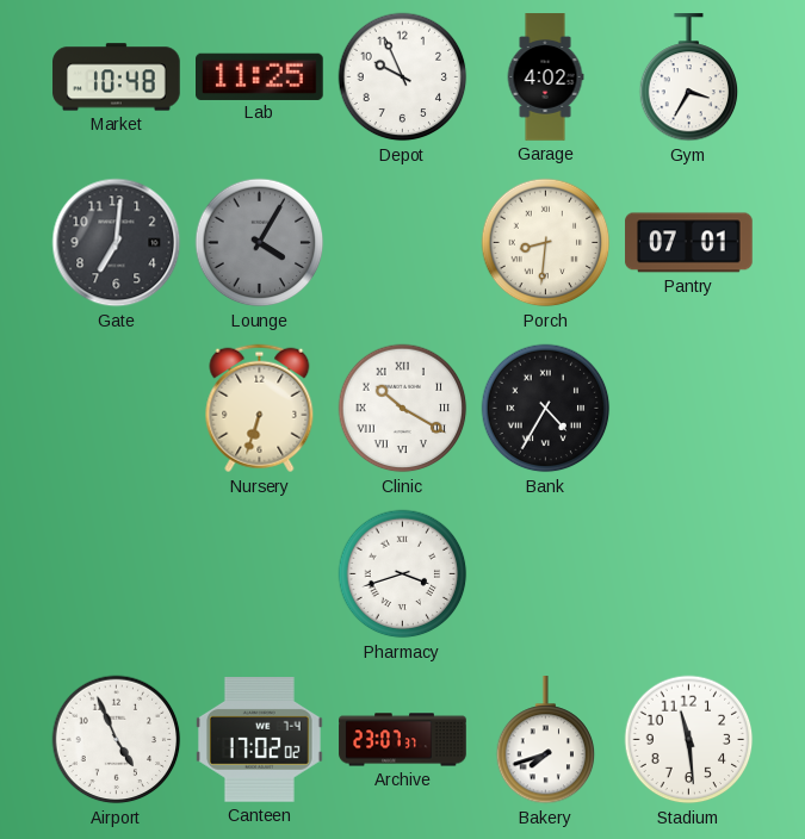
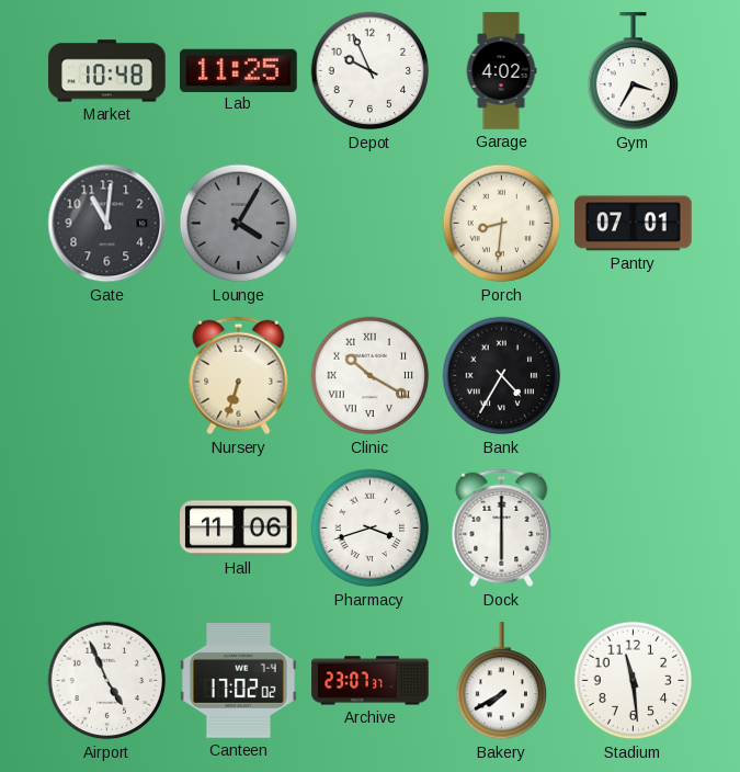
Gate: 7:01 -> 11:01 (107, 224)
Hall: none -> 11:06 (239, 529)
Dock: none -> 6:00 (502, 529)
Bakery: 7:42 -> 7:40 (502, 681)
